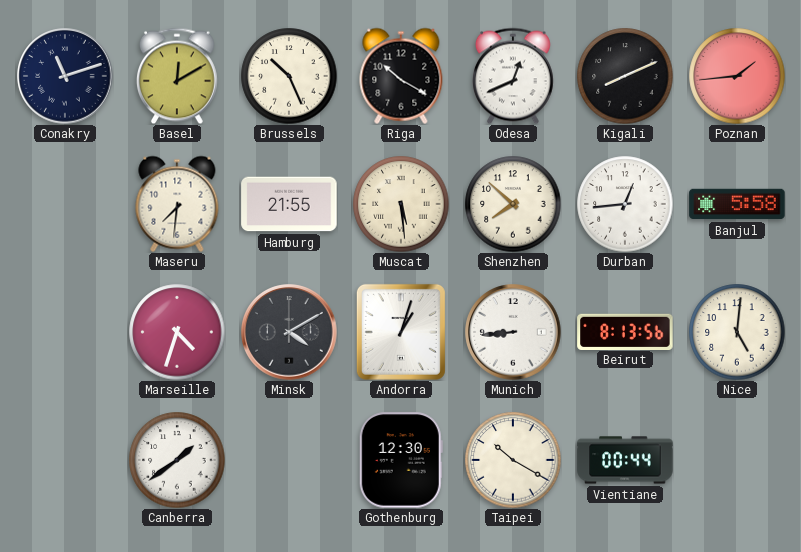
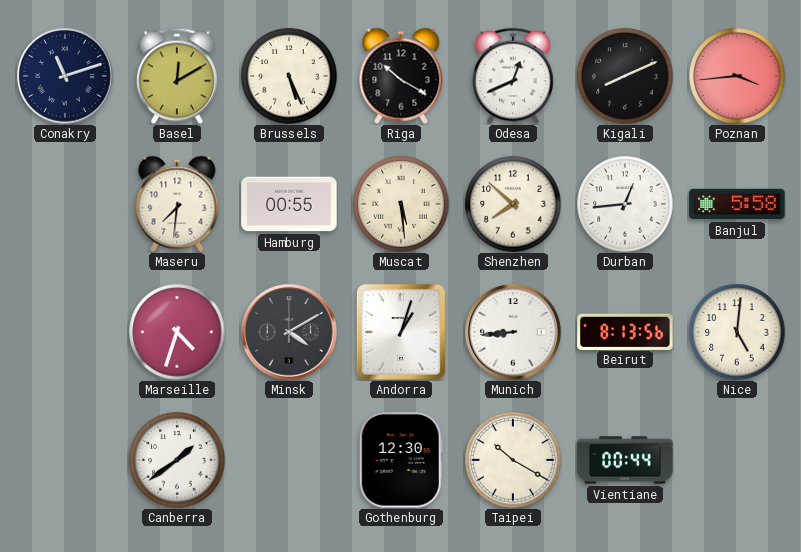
Brussels: 10:26 -> 5:26 (289, 76)
Poznan: 1:44 -> 3:44 (737, 76)
Hamburg: 21:55 -> 00:55 (289, 204)
